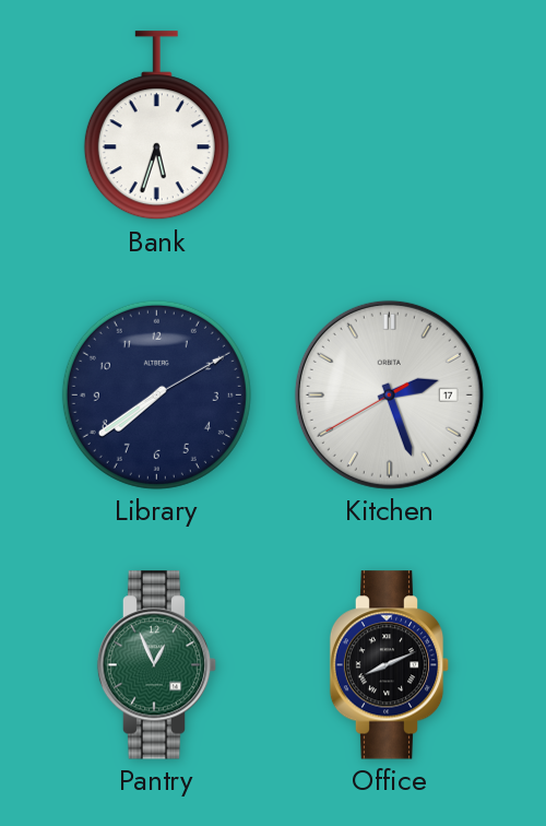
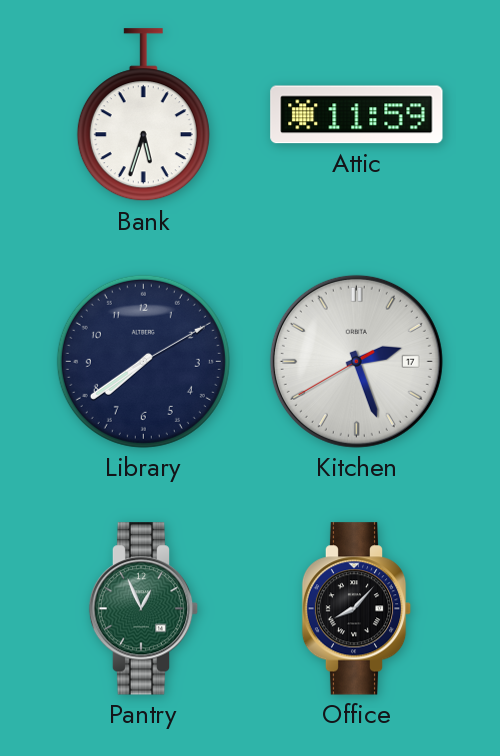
Attic: none -> 11:59 (357, 115)
Office: 8:11 -> 8:07 (357, 609)
